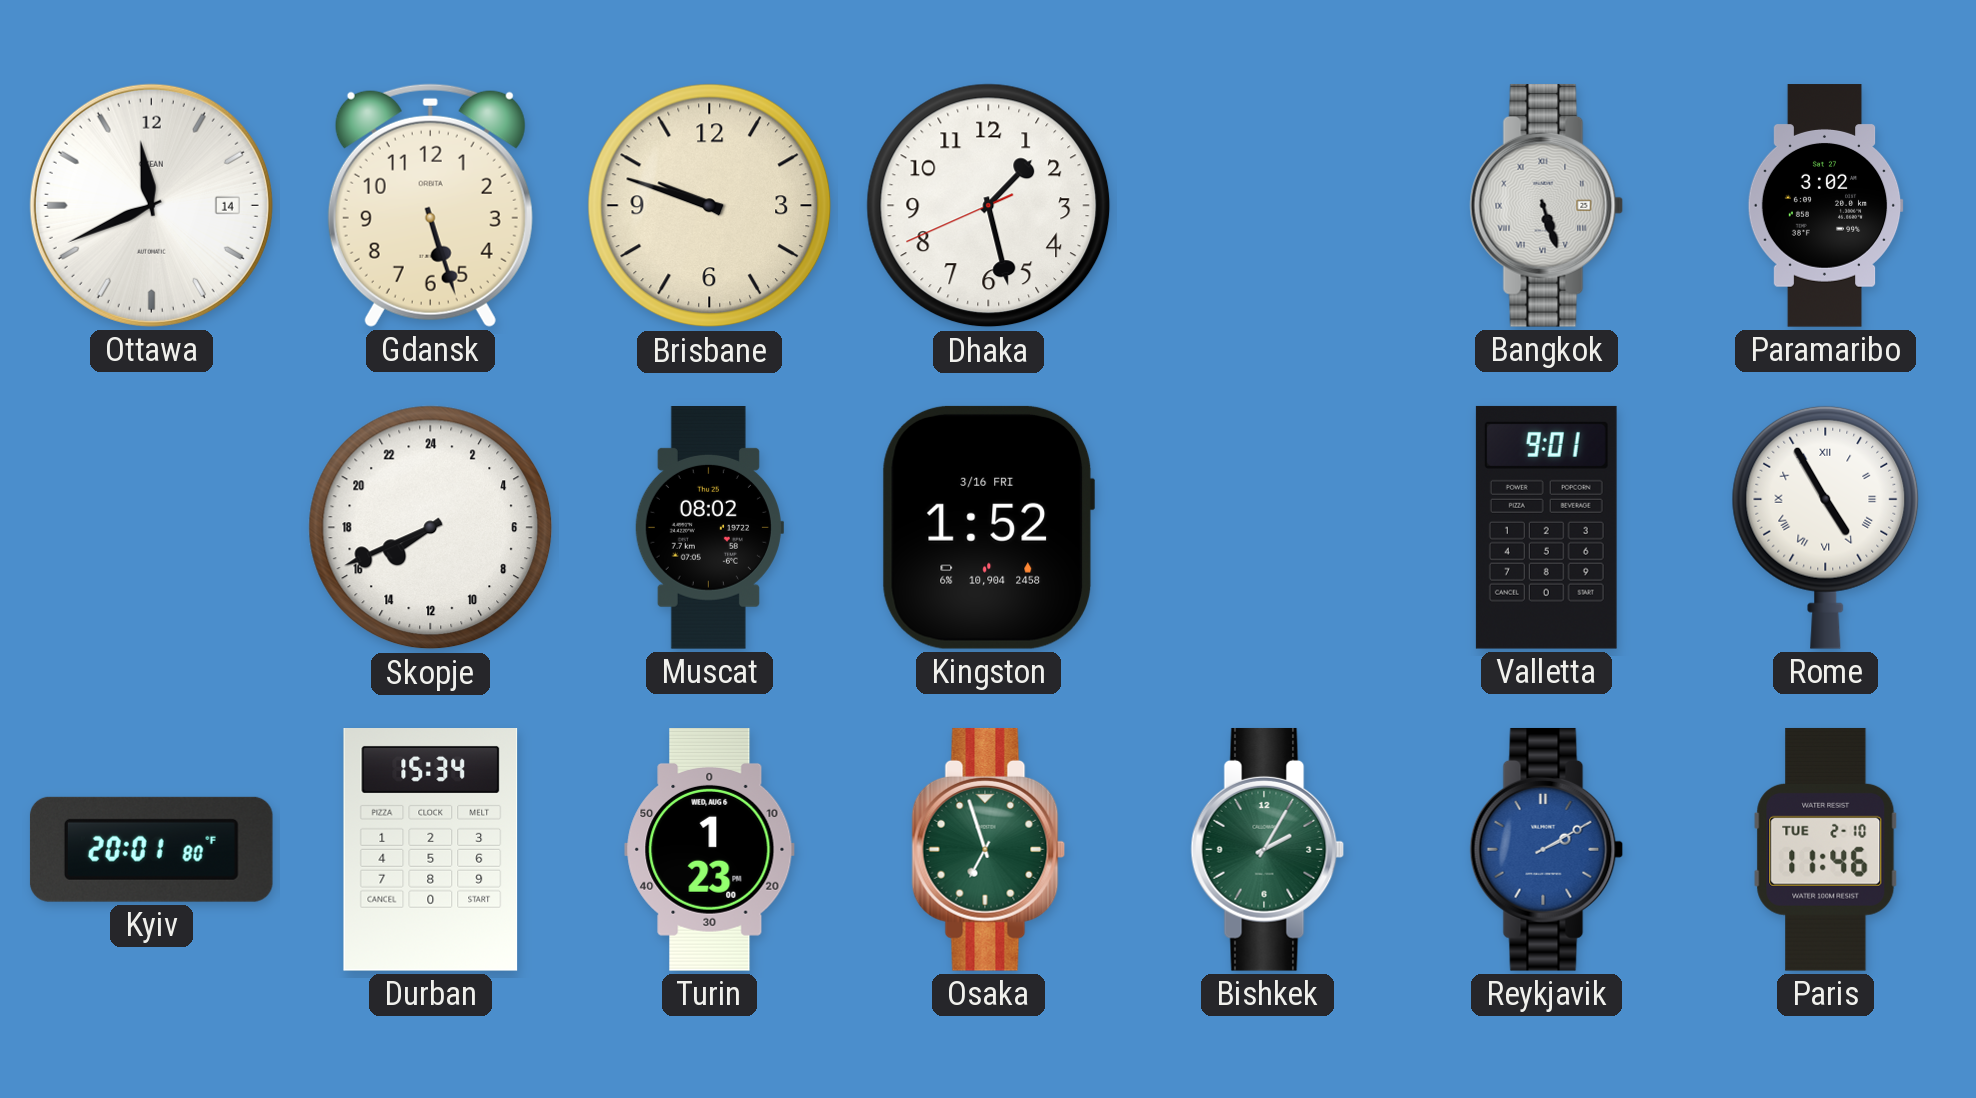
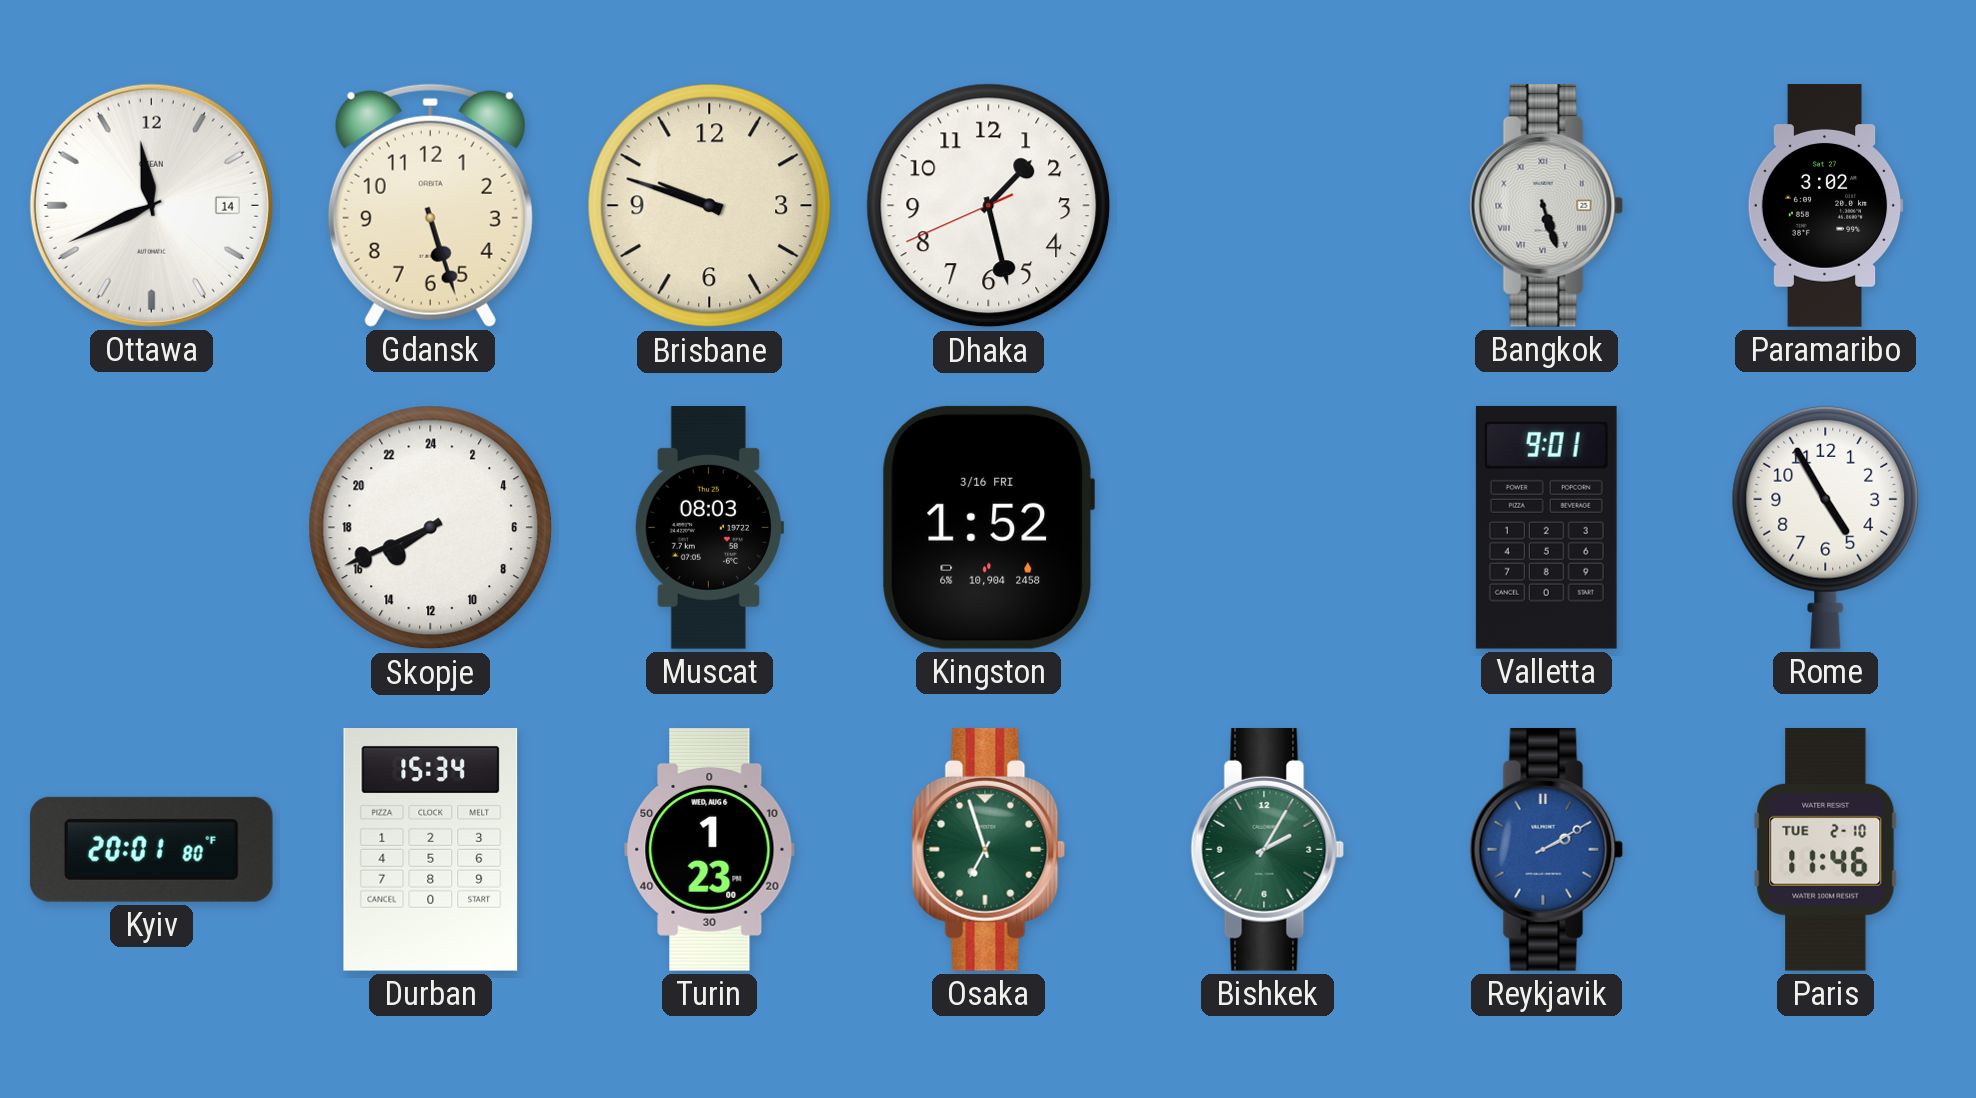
Muscat: 08:02 -> 08:03 (709, 528)
Rome numerals: Roman -> Arabic (1826, 527)
